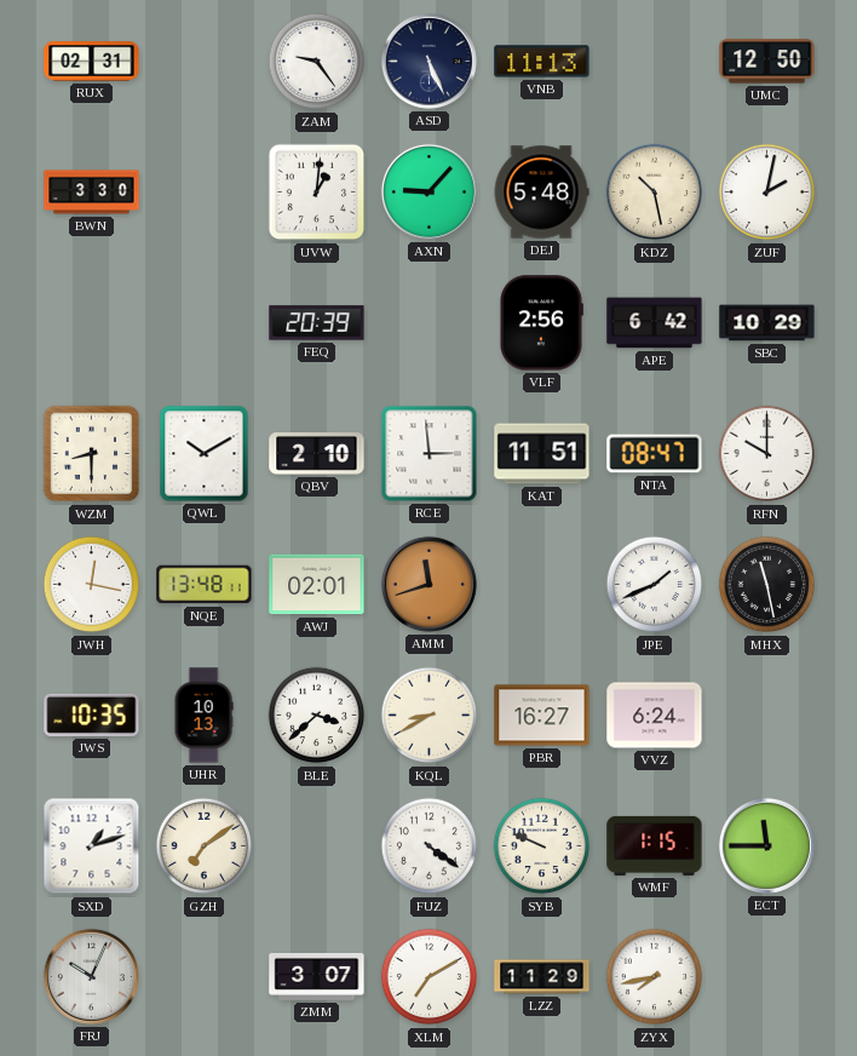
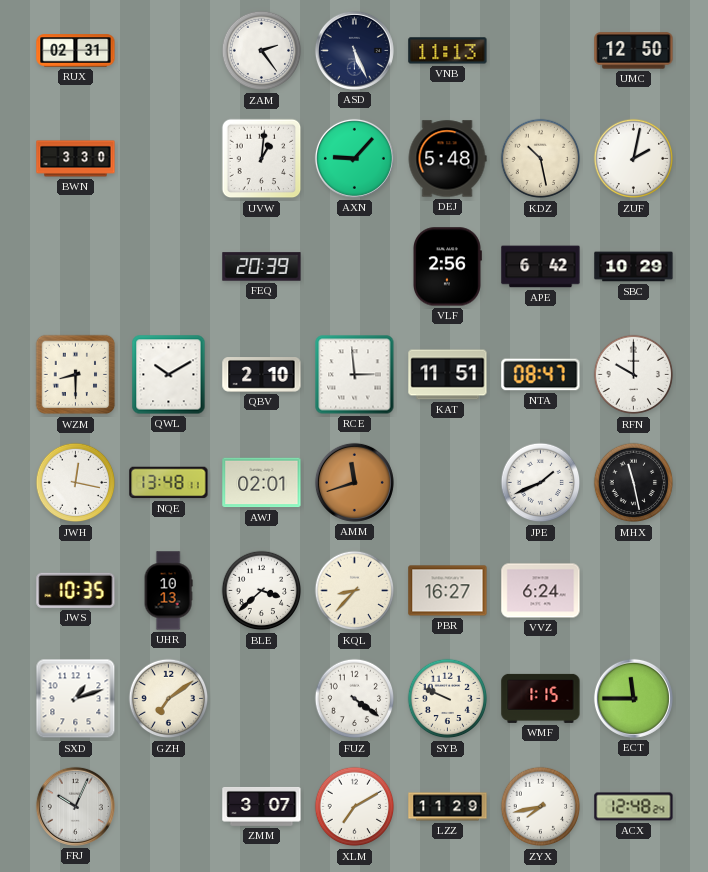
ZAM: 9:24 -> 2:24 (262, 51)
KQL: 8:40 -> 8:37 (355, 591)
ACX: none -> 12:48 (634, 807)
